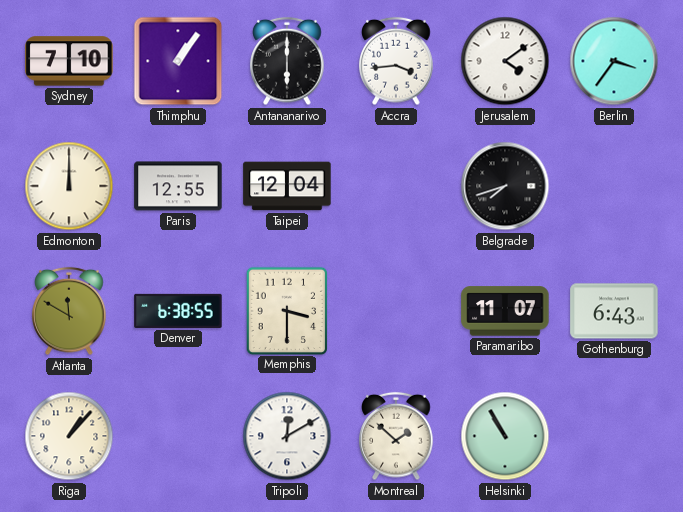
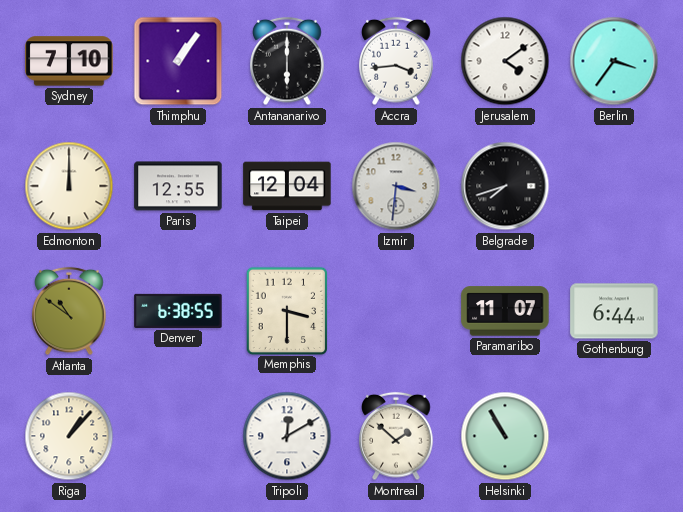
Izmir: none -> 3:31 (396, 186)
Atlanta: 11:50 -> 10:51 (69, 311)
Gothenburg: 6:43 -> 6:44 (614, 311)
